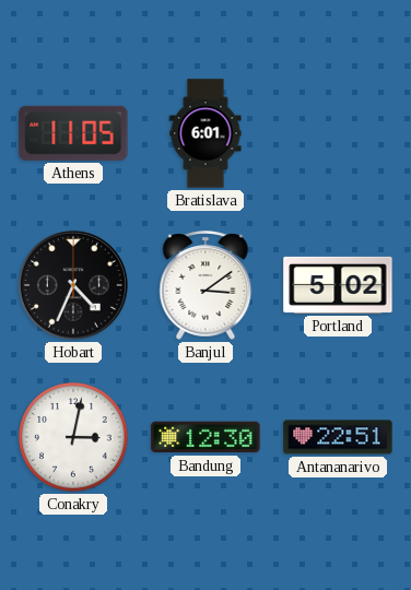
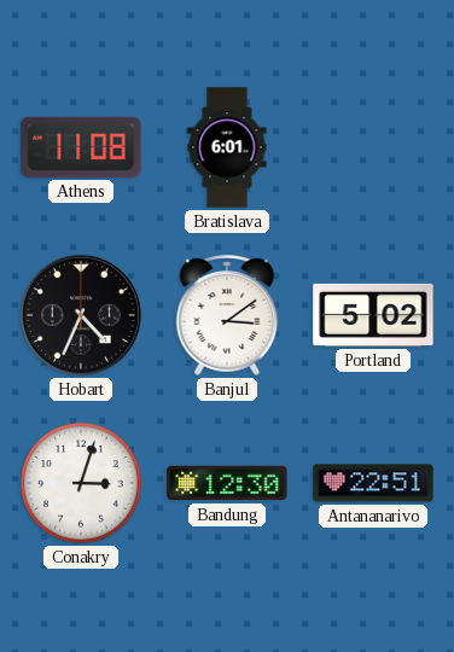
Athens: 11:05 -> 11:08 (81, 147)
Conakry: 3:02 -> 3:03 (81, 483)
